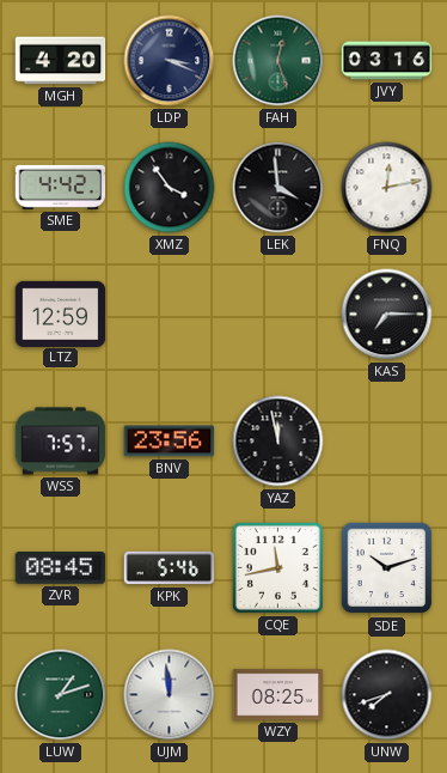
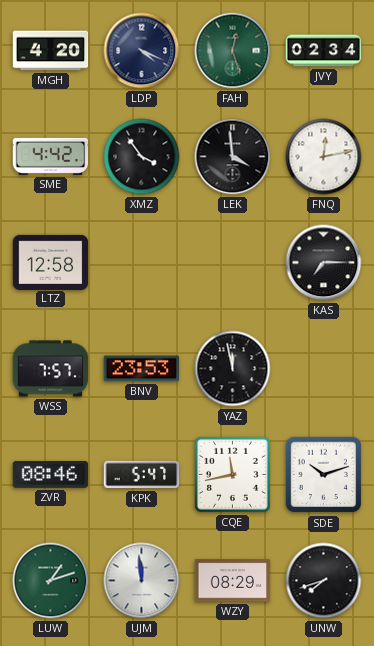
LDP: 3:19 -> 4:19 (142, 51)
JVY: 03:16 -> 02:34 (324, 51)
LTZ: 12:59 -> 12:58 (51, 262)
BNV: 23:56 -> 23:53 (142, 369)
ZVR: 08:45 -> 08:46 (51, 474)
KPK: 5:46 -> 5:47 (142, 475)
WZY: 08:25 -> 08:29 (233, 581)
